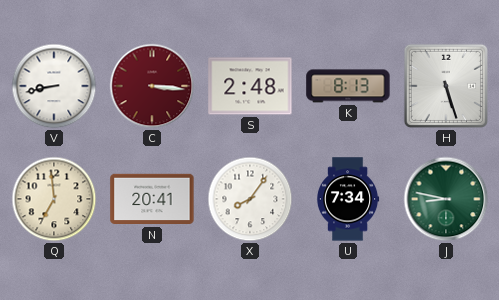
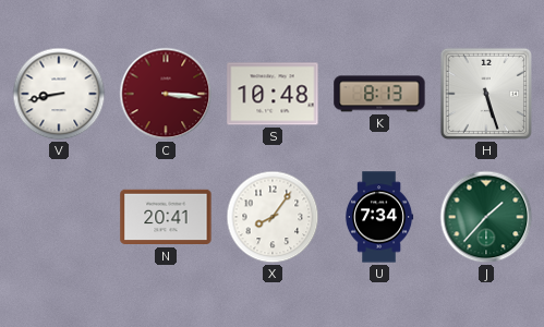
S: 2:48 -> 10:48 (273, 94)
Q: 6:59 -> none (54, 199)
J: 8:47 -> 1:37 (486, 217)
